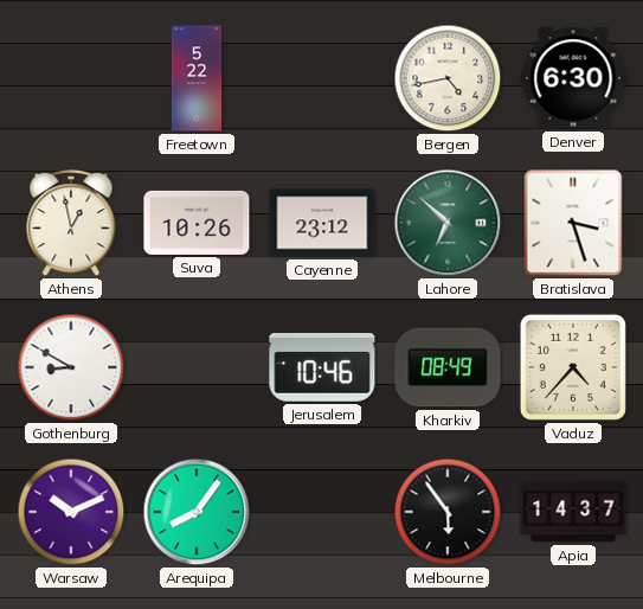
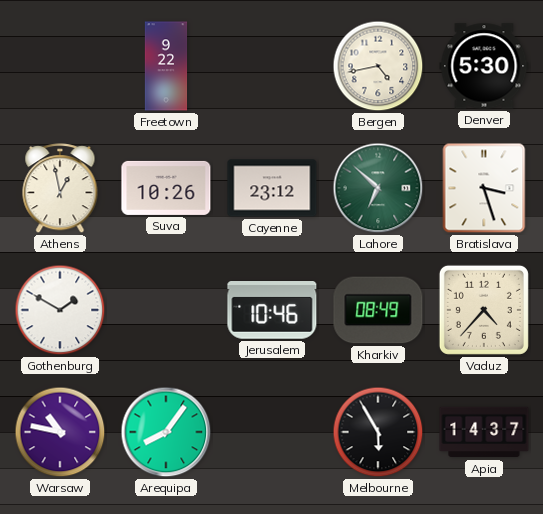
Freetown: 5:22 -> 9:22 (166, 66)
Denver: 6:30 -> 5:30 (484, 66)
Gothenburg: 8:50 -> 1:50 (60, 310)
Warsaw: 10:11 -> 10:47 (60, 432)
Melbourne: 5:54 -> 5:55 (378, 432)
